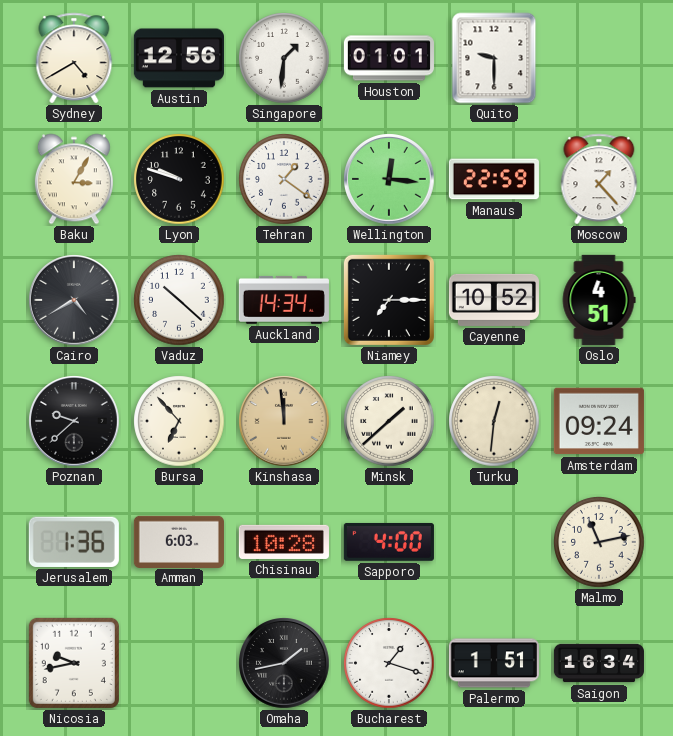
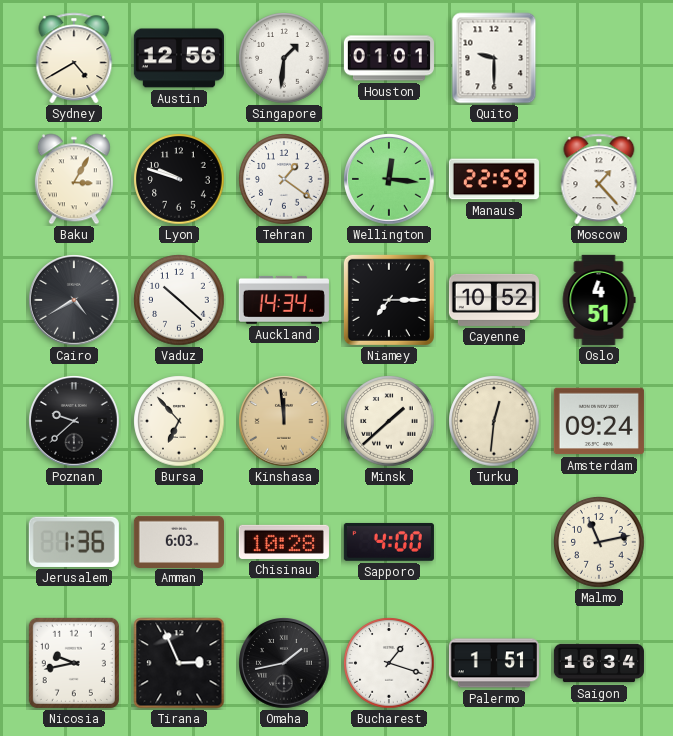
Tirana: none -> 2:56 (179, 663)
